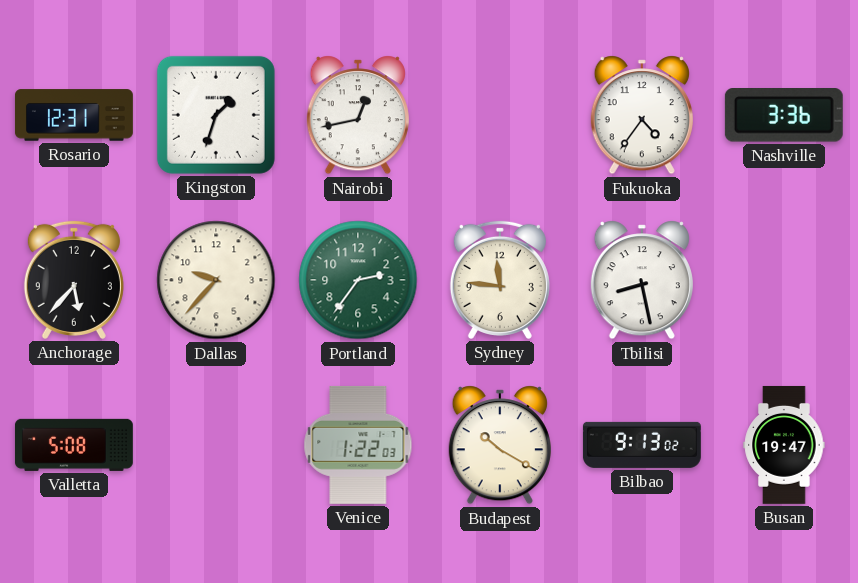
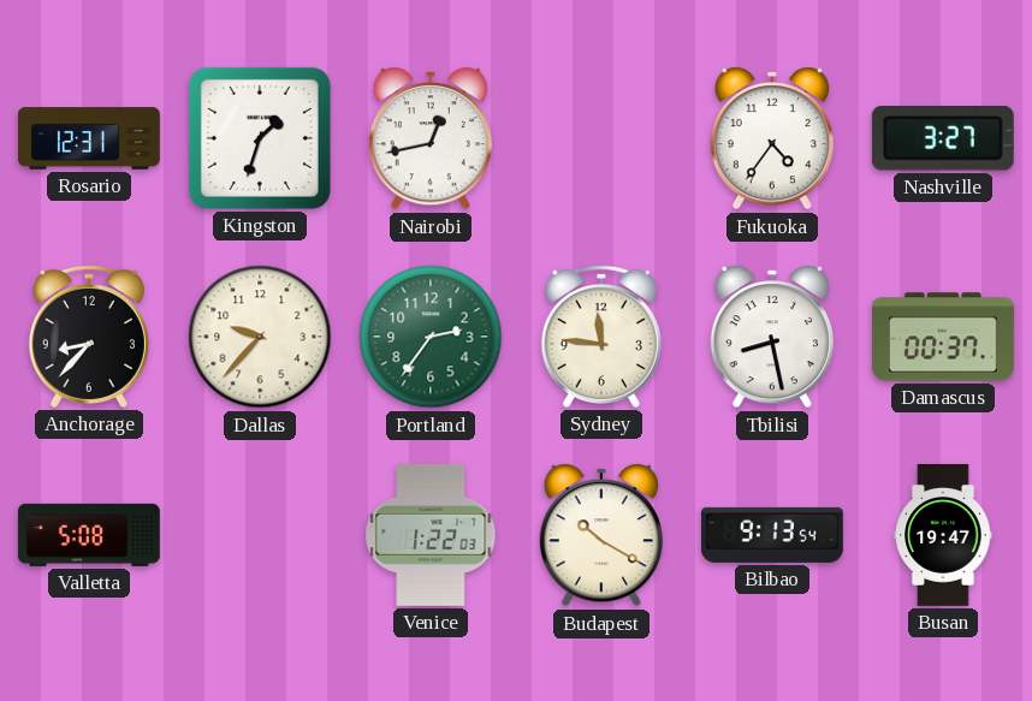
Nashville: 3:36 -> 3:27 (943, 139)
Anchorage: 5:37 -> 8:37 (89, 337)
Damascus: none -> 00:37 (943, 337)
Bilbao: 9:13:02 -> 9:13:54 (772, 535)
